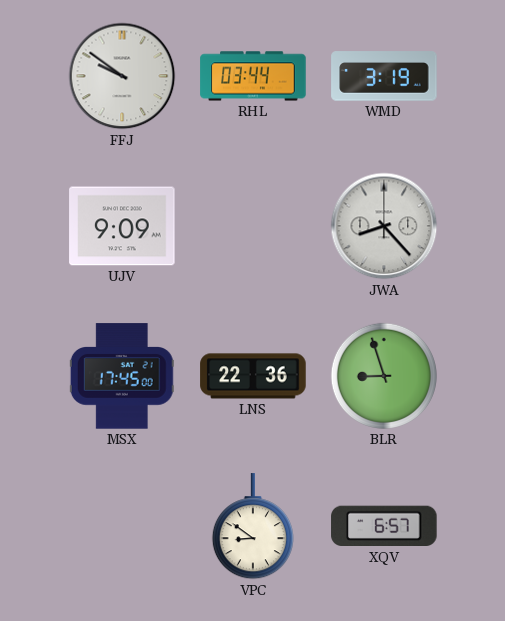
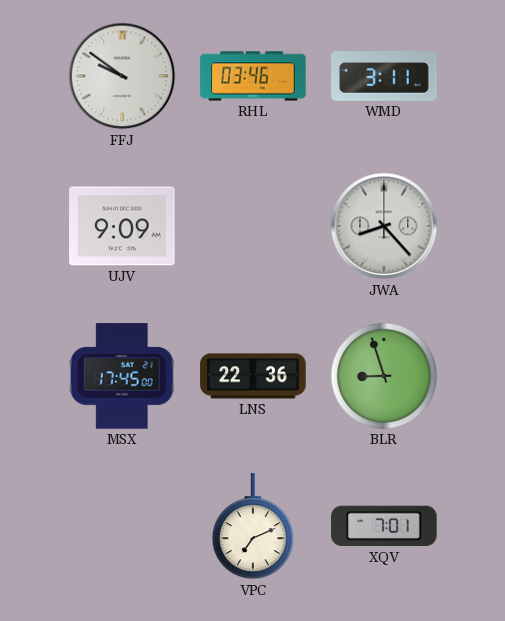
RHL: 03:44 -> 03:46 (253, 76)
WMD: 3:19 -> 3:11 (384, 76)
VPC: 8:51 -> 7:11 (253, 527)
XQV: 6:57 -> 7:01 (384, 526)
